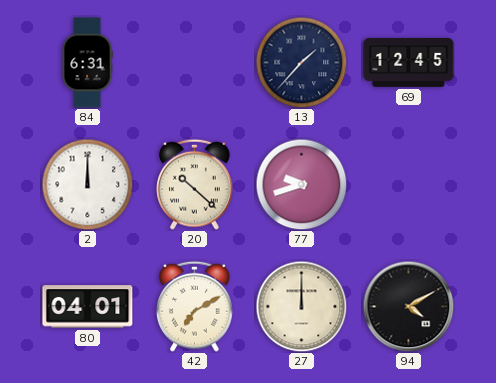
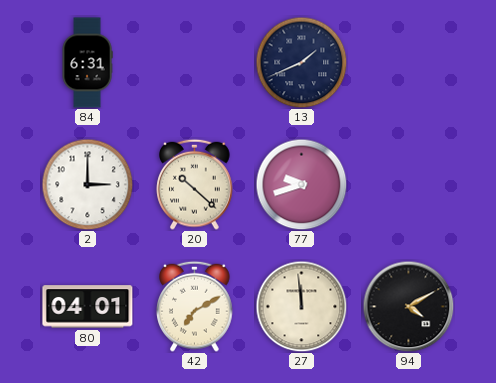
13: 1:37 -> 1:41 (301, 62)
69: 12:45 -> none (409, 62)
2: 12:00 -> 3:00 (87, 184)
27: 12:00 -> 11:59 (301, 306)
